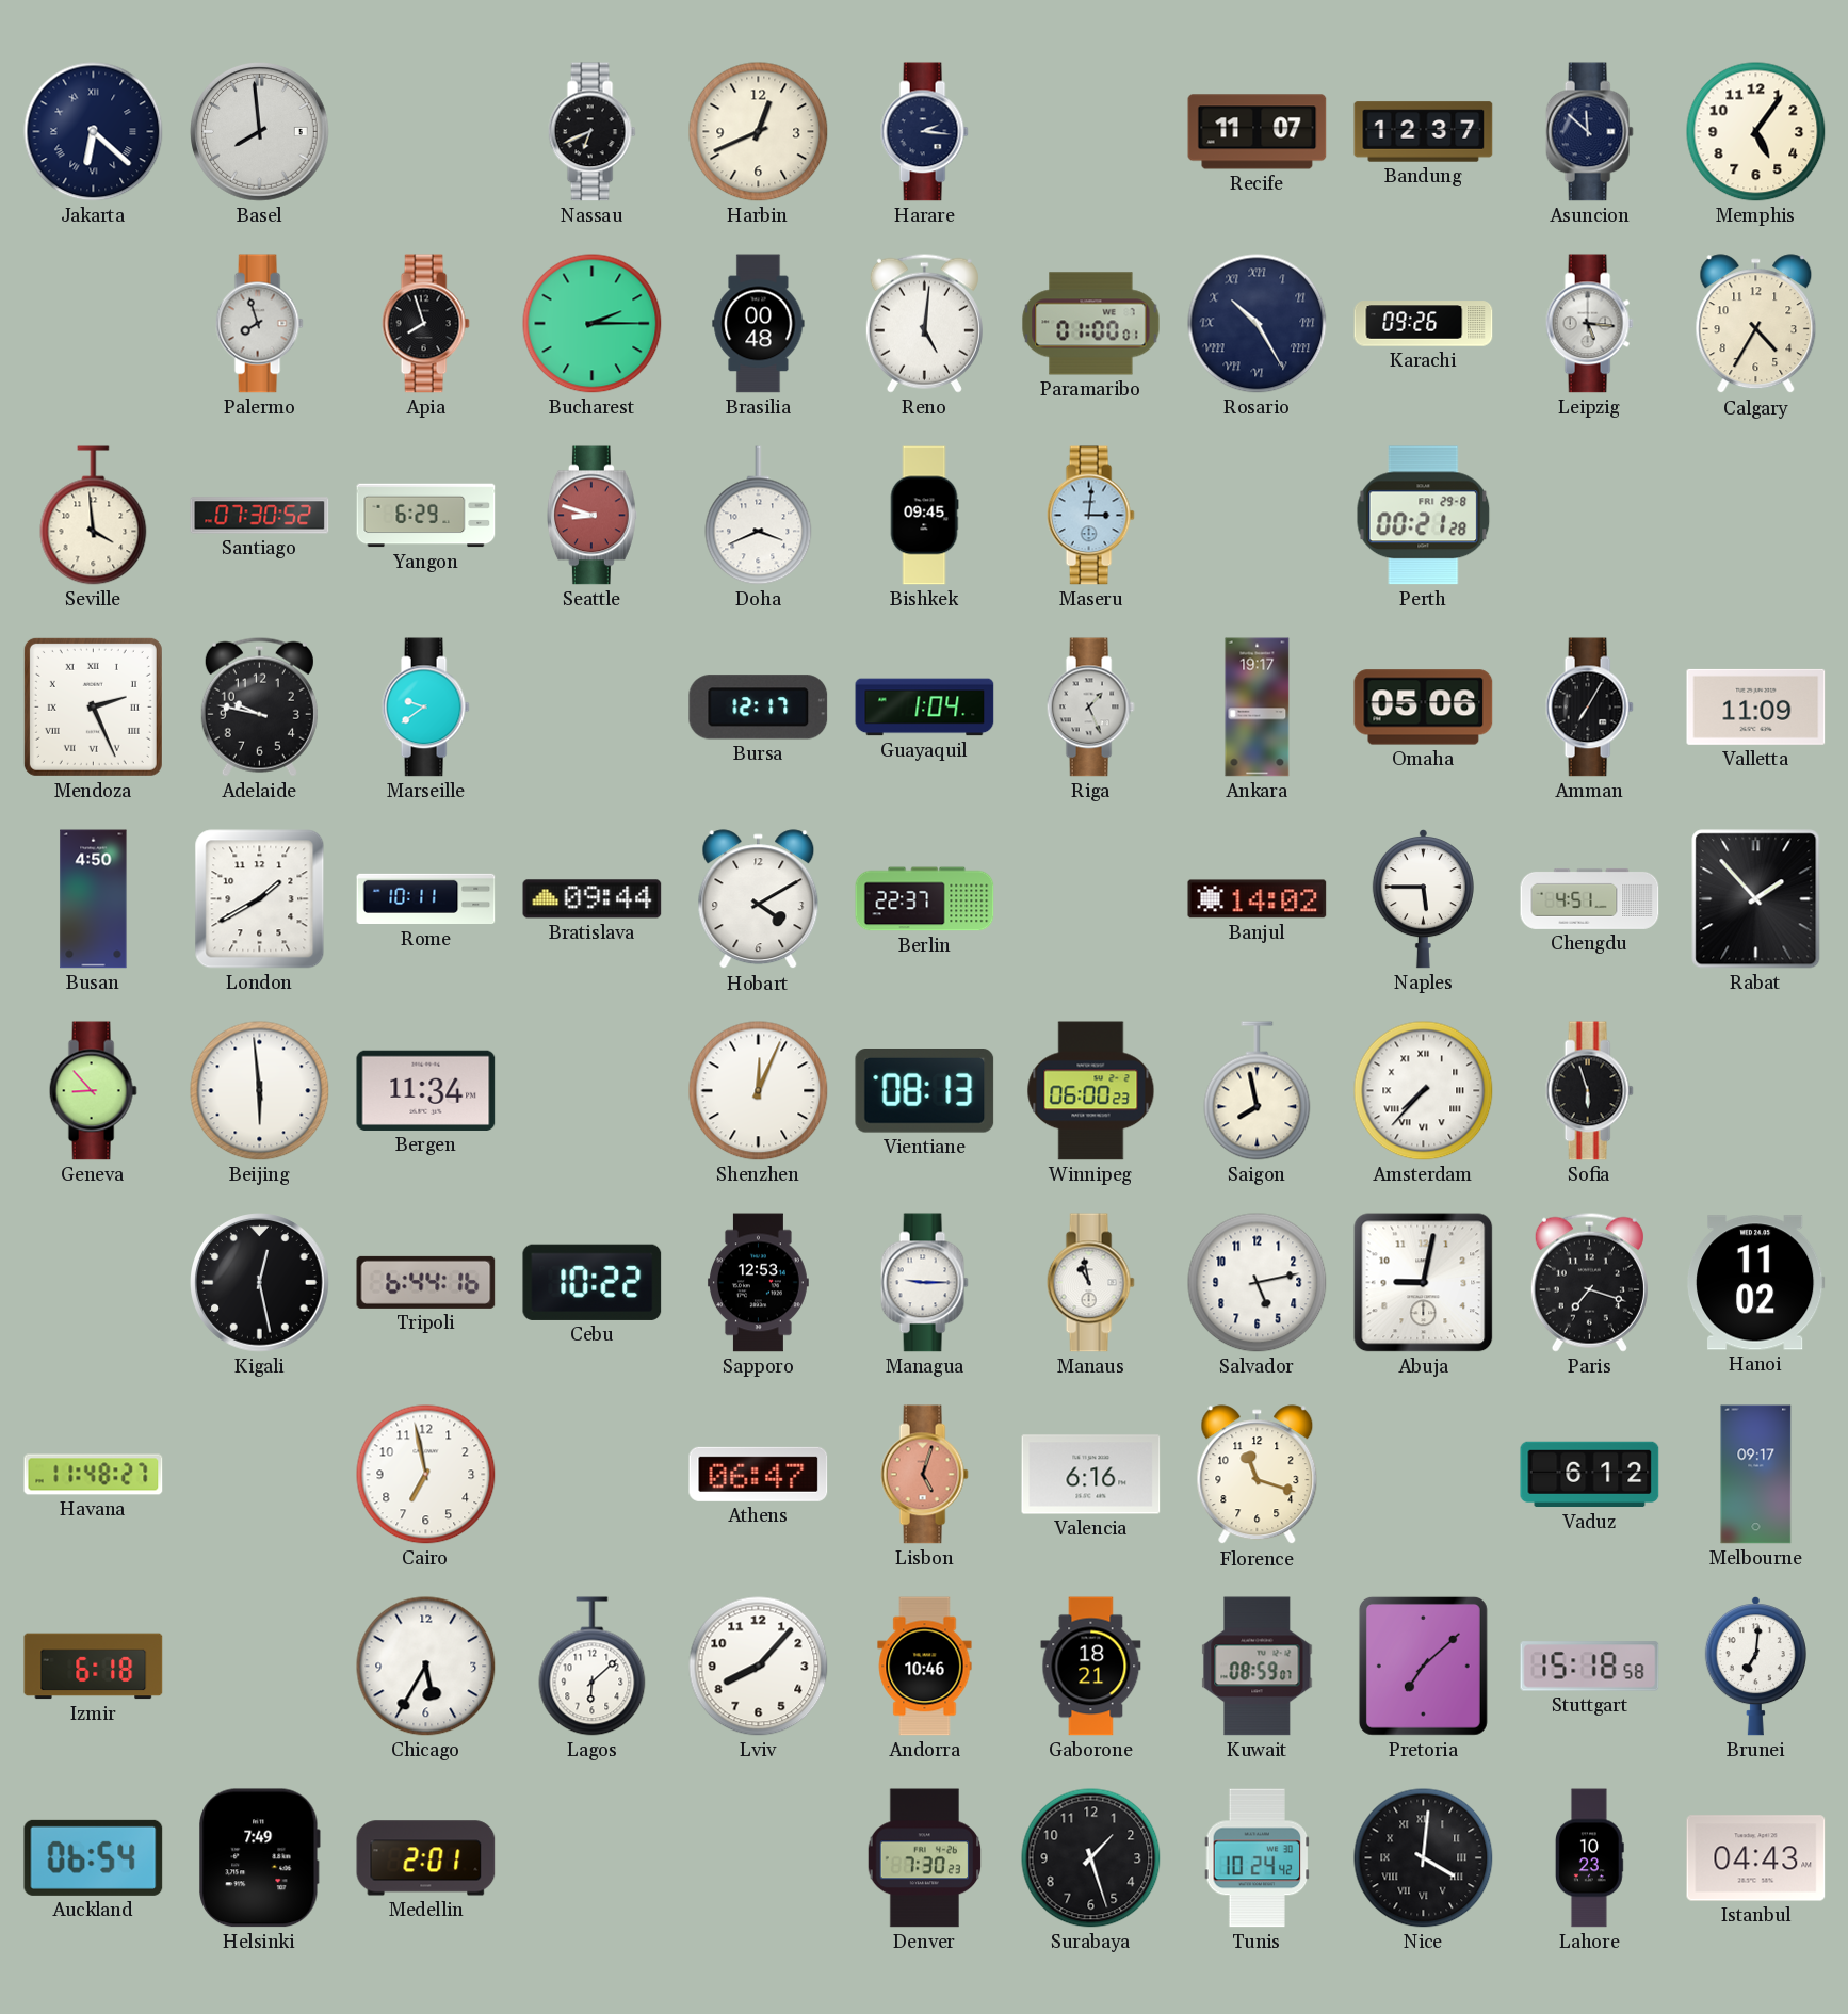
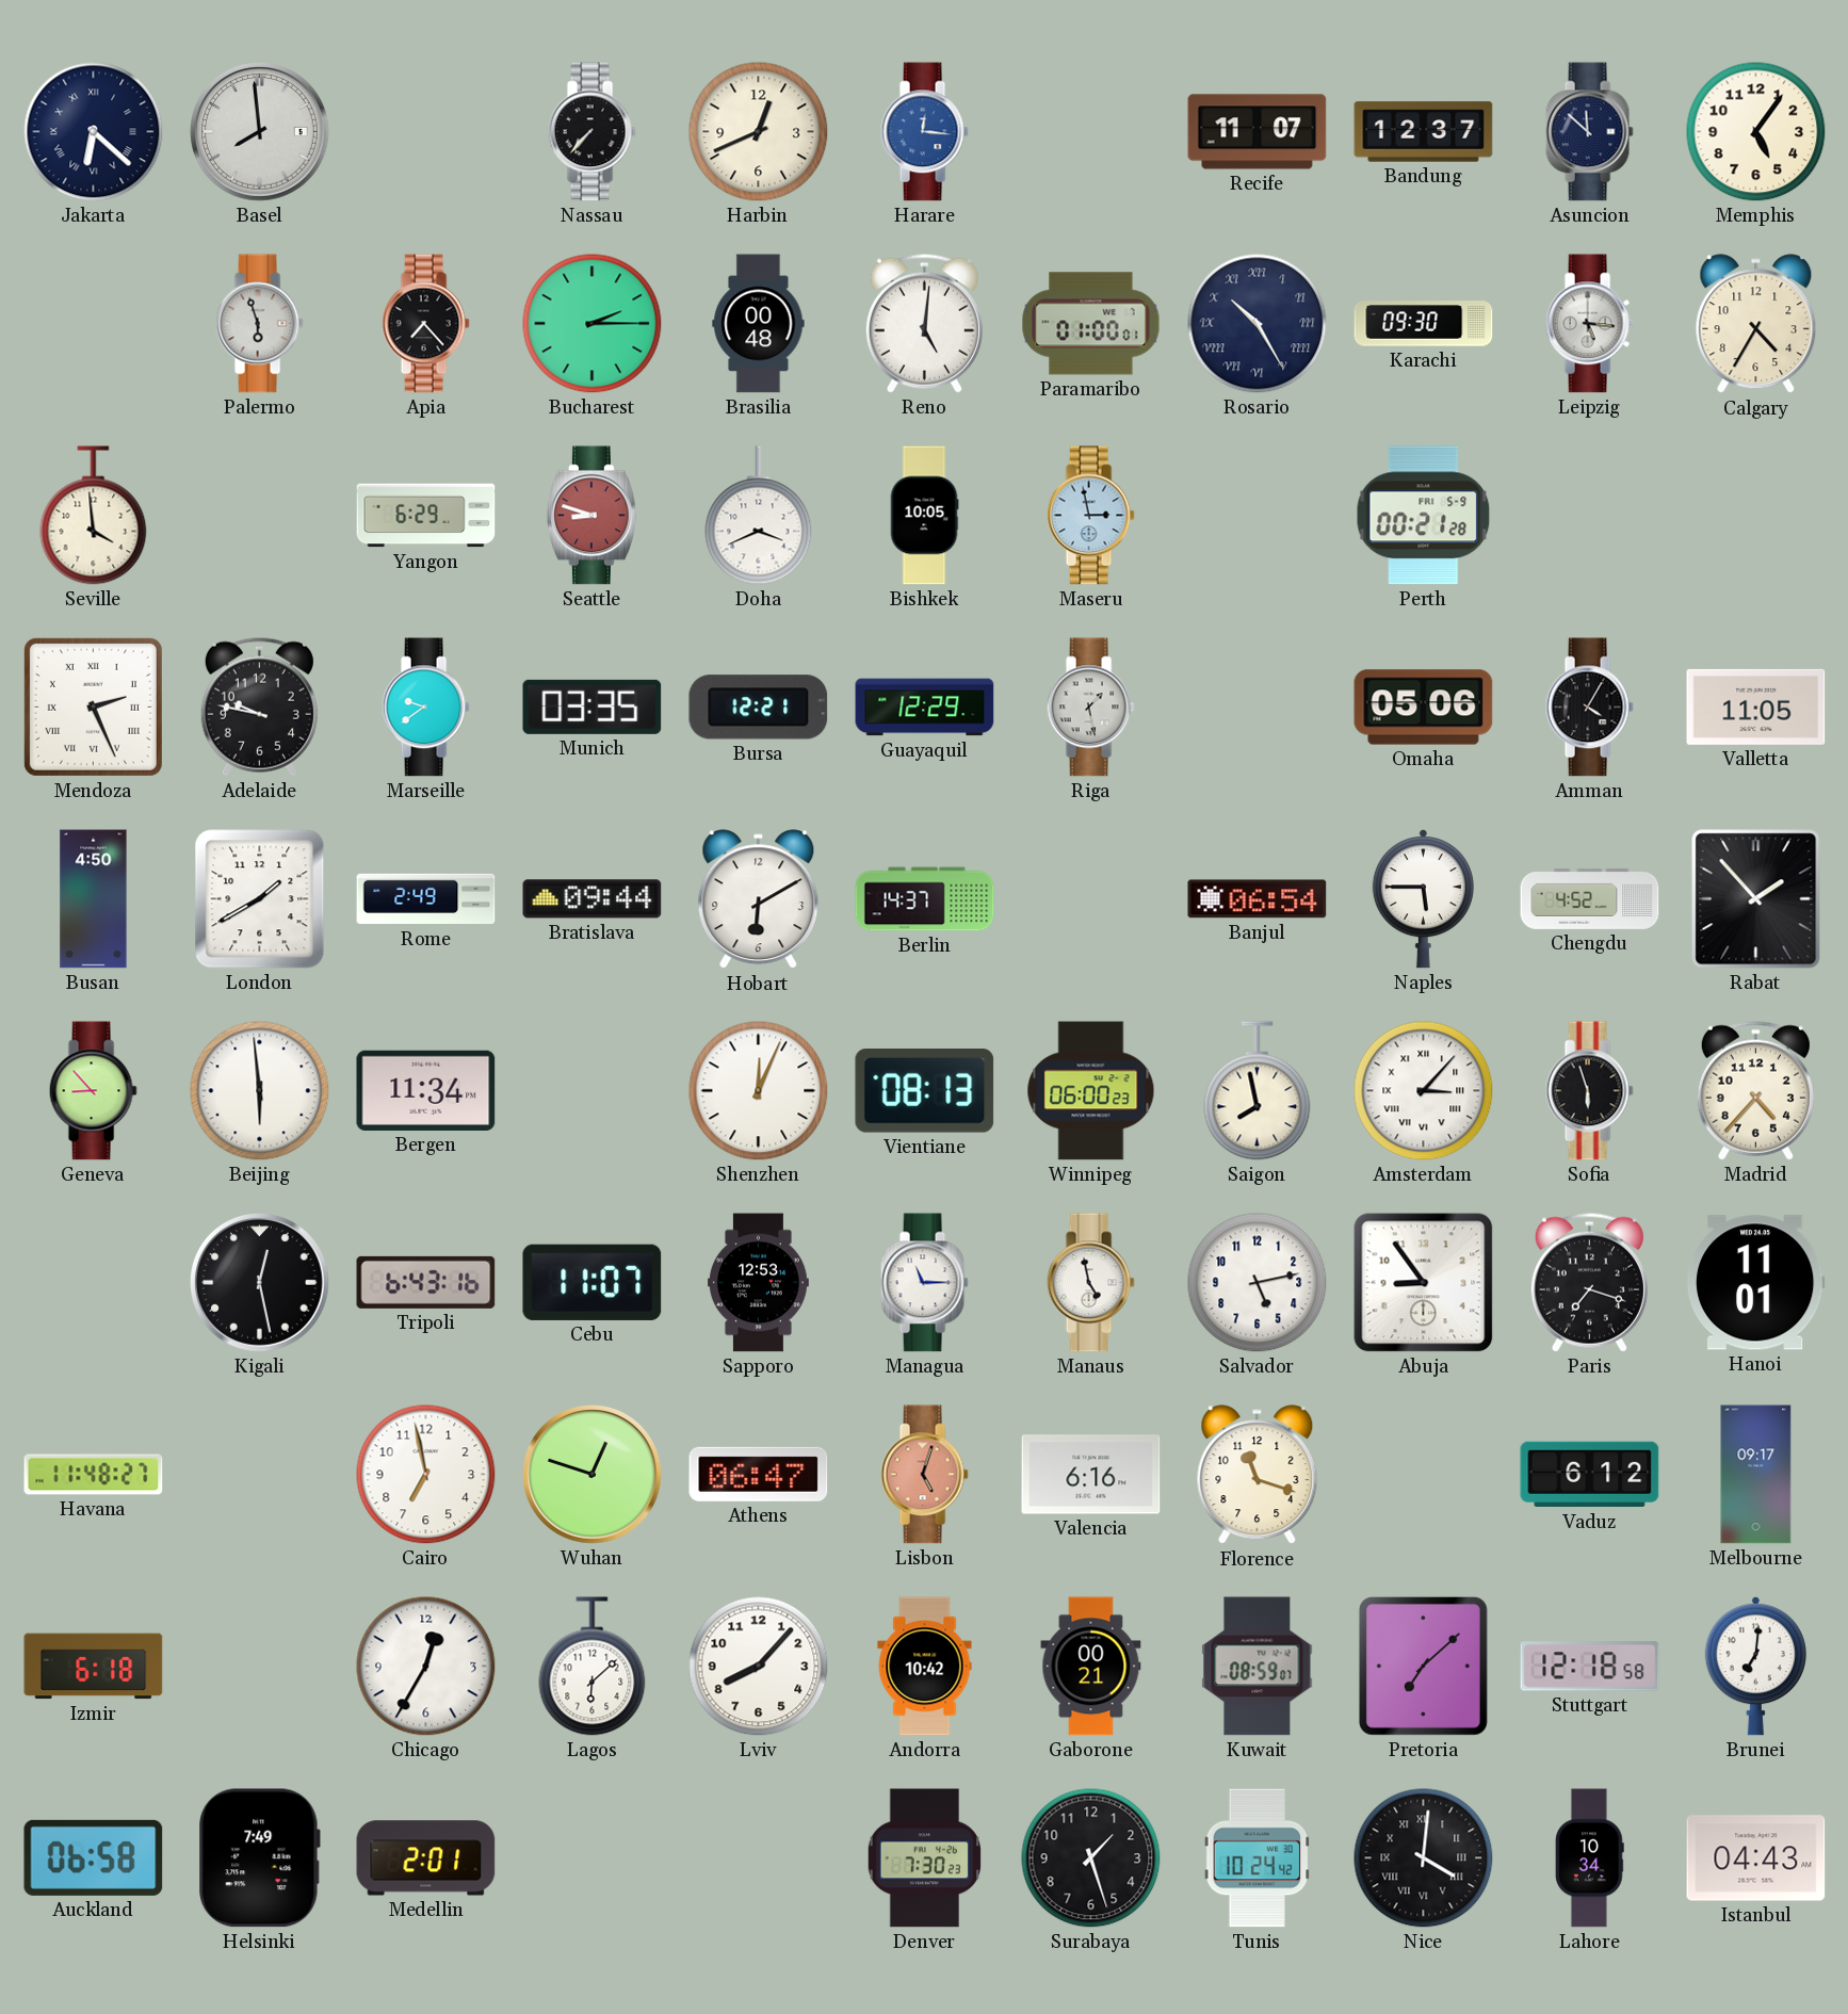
Nassau: 6:41 -> 7:37 (591, 132)
Harare: 2:16 -> 12:16 (924, 132)
Harare dial: navy -> blue (924, 132)
Palermo: 7:57 -> 5:57 (259, 324)
Apia: 7:57 -> 7:23 (425, 324)
Karachi: 09:26 -> 09:30 (1424, 324)
Santiago: 07:30 -> none (260, 516)
Bishkek: 09:45 -> 10:05 (924, 516)
Maseru: 3:01 -> 2:58 (1090, 516)
Perth date: FRI 29-8 -> FRI 5-9 (1424, 516)
Munich: none -> 03:35 (593, 706)
Bursa: 12:17 -> 12:21 (759, 708)
Guayaquil: 1:04 -> 12:29 (925, 708)
Riga: 1:26 -> 1:28 (1090, 708)
Ankara: 19:17 -> none (1258, 708)
Amman: 7:05 -> 4:05 (1589, 708)
Valletta: 11:09 -> 11:05 (1756, 706)
Rome: 10:11 -> 2:49 (426, 899)
Hobart: 4:10 -> 6:10 (759, 899)
Berlin: 22:37 -> 14:37 (925, 899)
Banjul: 14:02 -> 06:54 (1258, 899)
Chengdu: 4:51 -> 4:52 (1590, 898)
Amsterdam: 7:37 -> 3:07 (1424, 1091)
Madrid: none -> 4:37 (1755, 1090)
Tripoli: 6:44 -> 6:43 (426, 1282)
Cebu: 10:22 -> 11:07 (593, 1282)
Managua: 9:15 -> 11:15 (924, 1283)
Manaus: 10:58 -> 4:58 (1090, 1283)
Abuja: 9:02 -> 8:54 (1424, 1283)
Hanoi: 11:02 -> 11:01 (1755, 1283)
Wuhan: none -> 12:48 (593, 1475)
Chicago: 5:35 -> 12:35 (426, 1667)
Andorra: 10:46 -> 10:42 (925, 1667)
Gaborone: 18:21 -> 00:21 (1091, 1667)
Stuttgart: 15:18 -> 12:18 (1590, 1667)
Auckland: 06:54 -> 06:58 (94, 1857)
Lahore: 10:23 -> 10:34 (1589, 1858)
